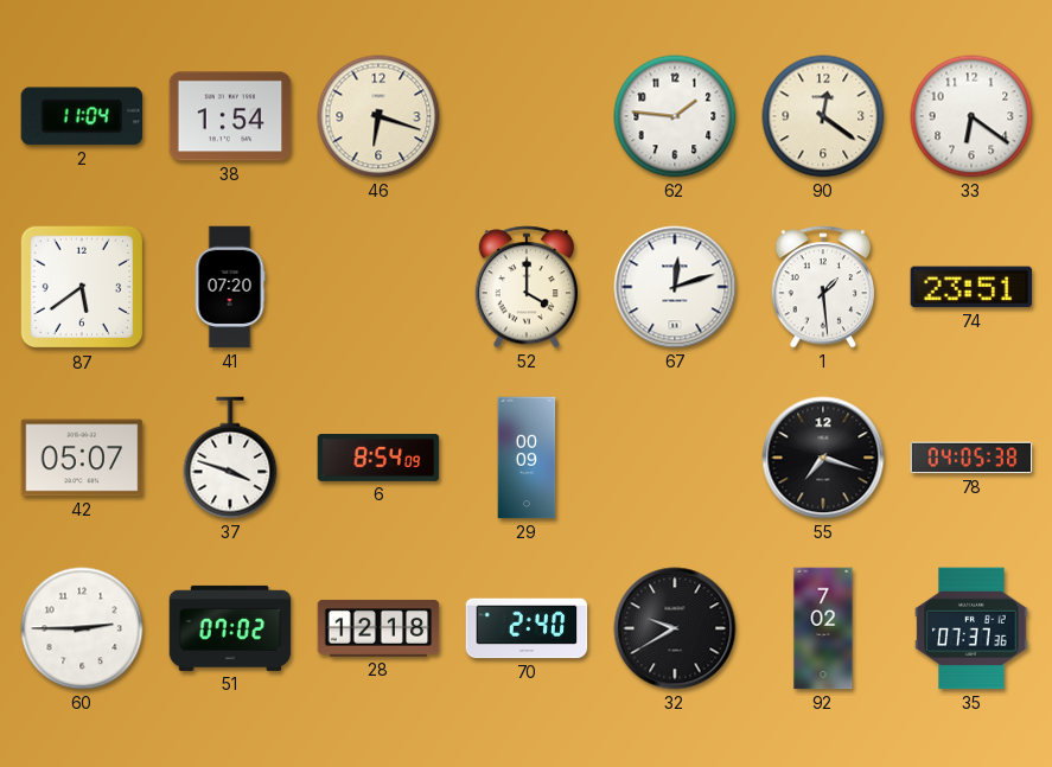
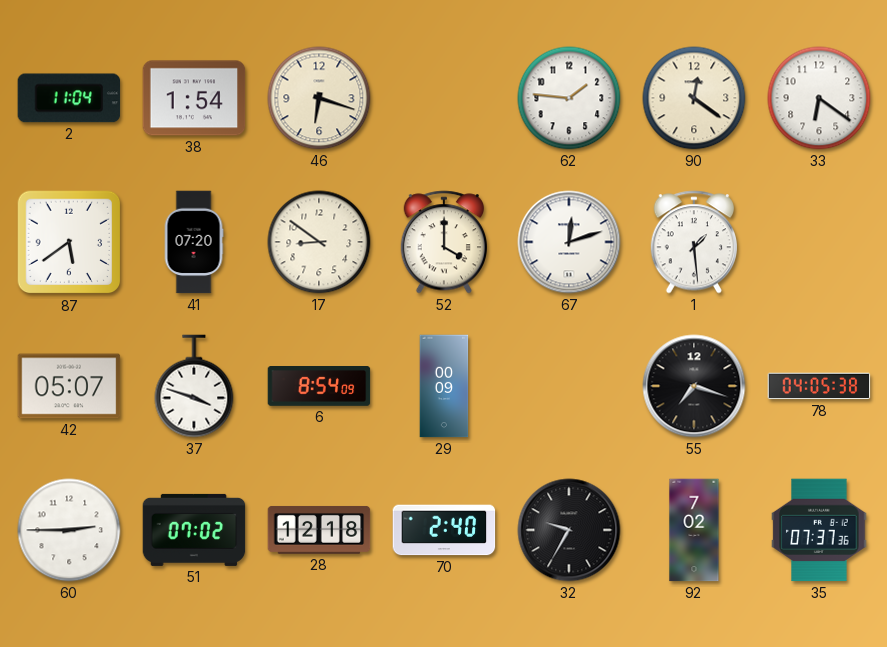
17: none -> 8:51 (319, 242)
74: 23:51 -> none (971, 287)
32: 9:40 -> 9:35 (569, 530)
